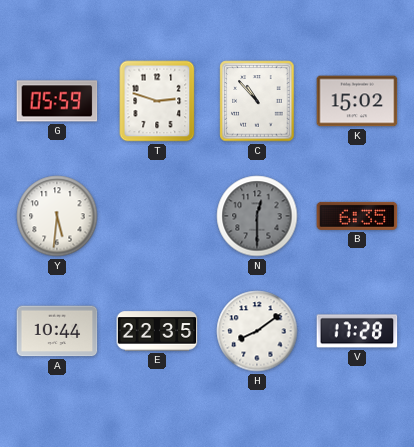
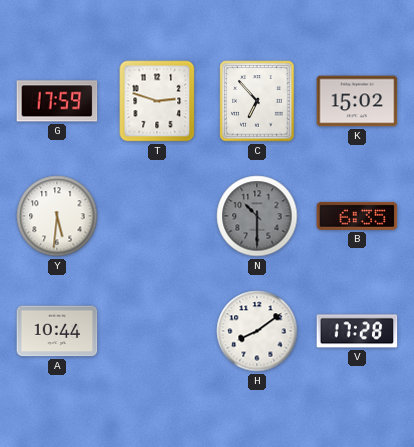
G: 05:59 -> 17:59 (57, 101)
C: 10:53 -> 6:53 (257, 101)
N: 12:30 -> 10:30 (257, 216)
E: 22:35 -> none (157, 331)
